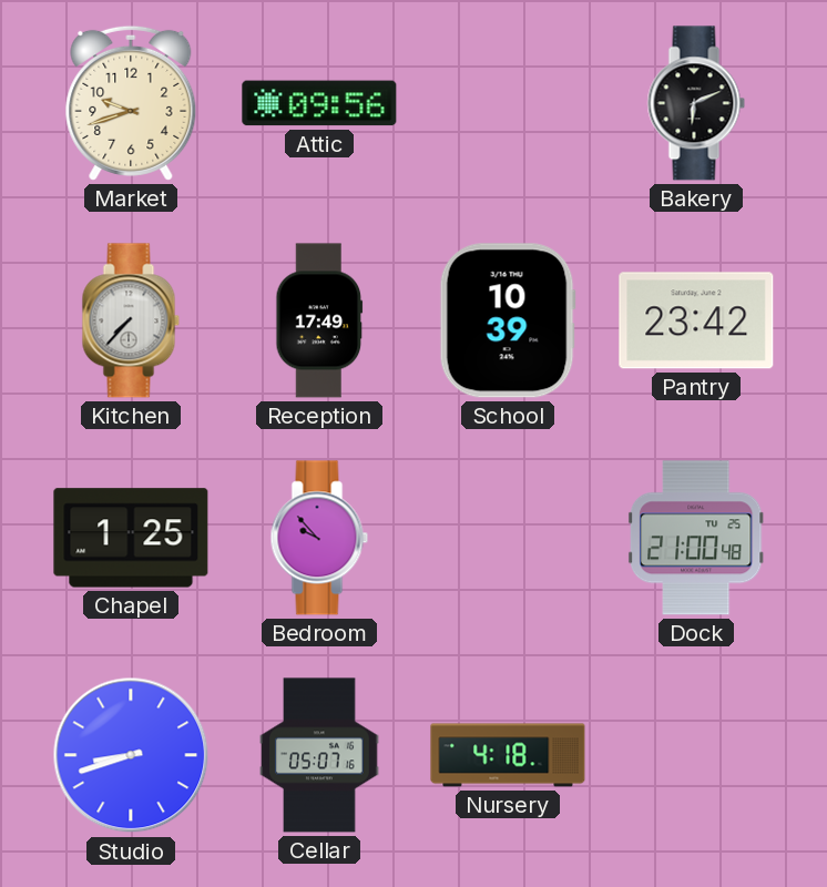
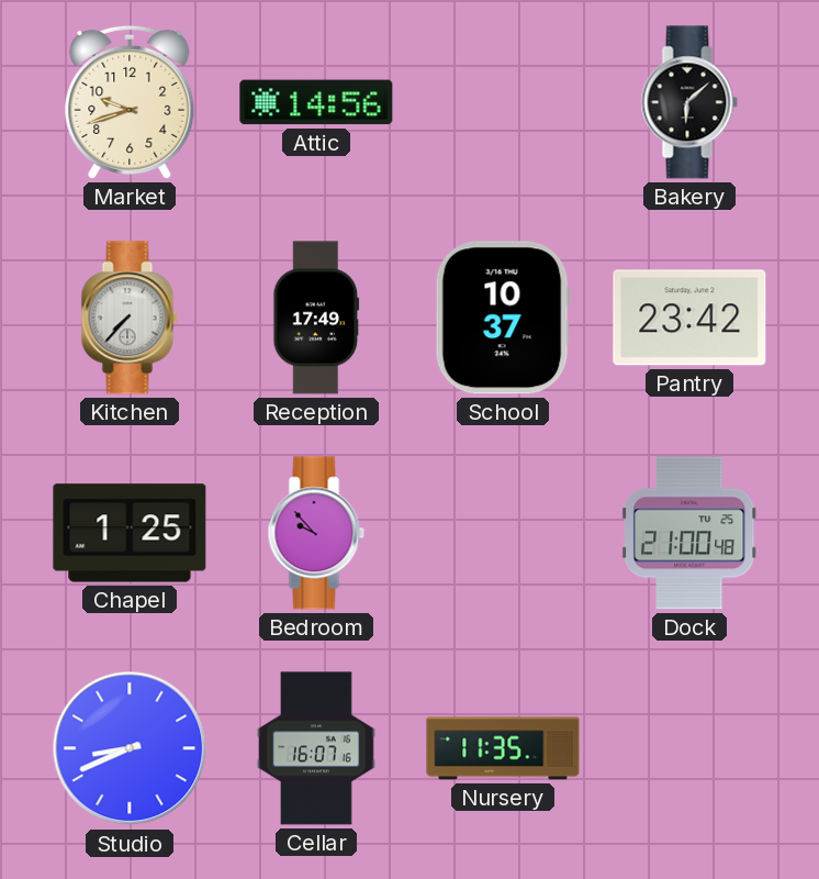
Attic: 09:56 -> 14:56 (316, 102)
Bakery: 6:11 -> 6:08 (689, 102)
School: 10:39 -> 10:37 (503, 318)
Studio: 8:42 -> 8:41 (130, 748)
Cellar: 05:07 -> 16:07 (316, 748)
Nursery: 4:18 -> 11:35 (503, 748)
